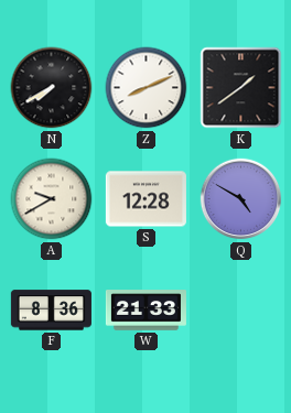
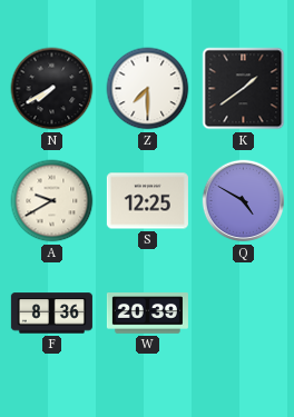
Z: 8:11 -> 7:30 (148, 89)
S: 12:28 -> 12:25 (147, 201)
W: 21:33 -> 20:39 (147, 314)
